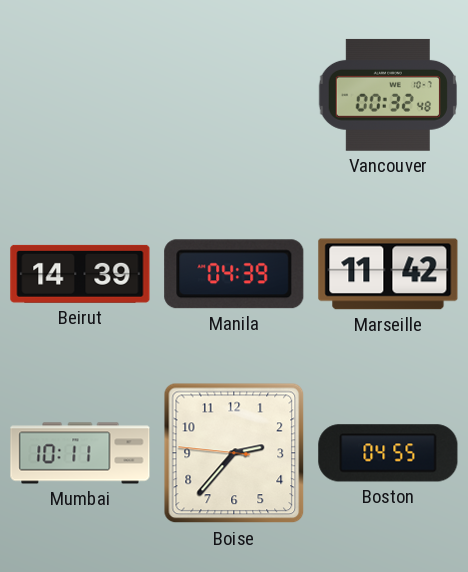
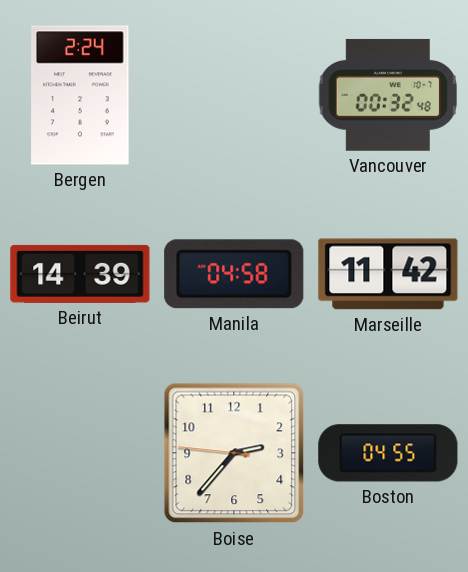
Bergen: none -> 2:24 (80, 95)
Manila: 04:39 -> 04:58 (234, 274)
Mumbai: 10:11 -> none (80, 453)
